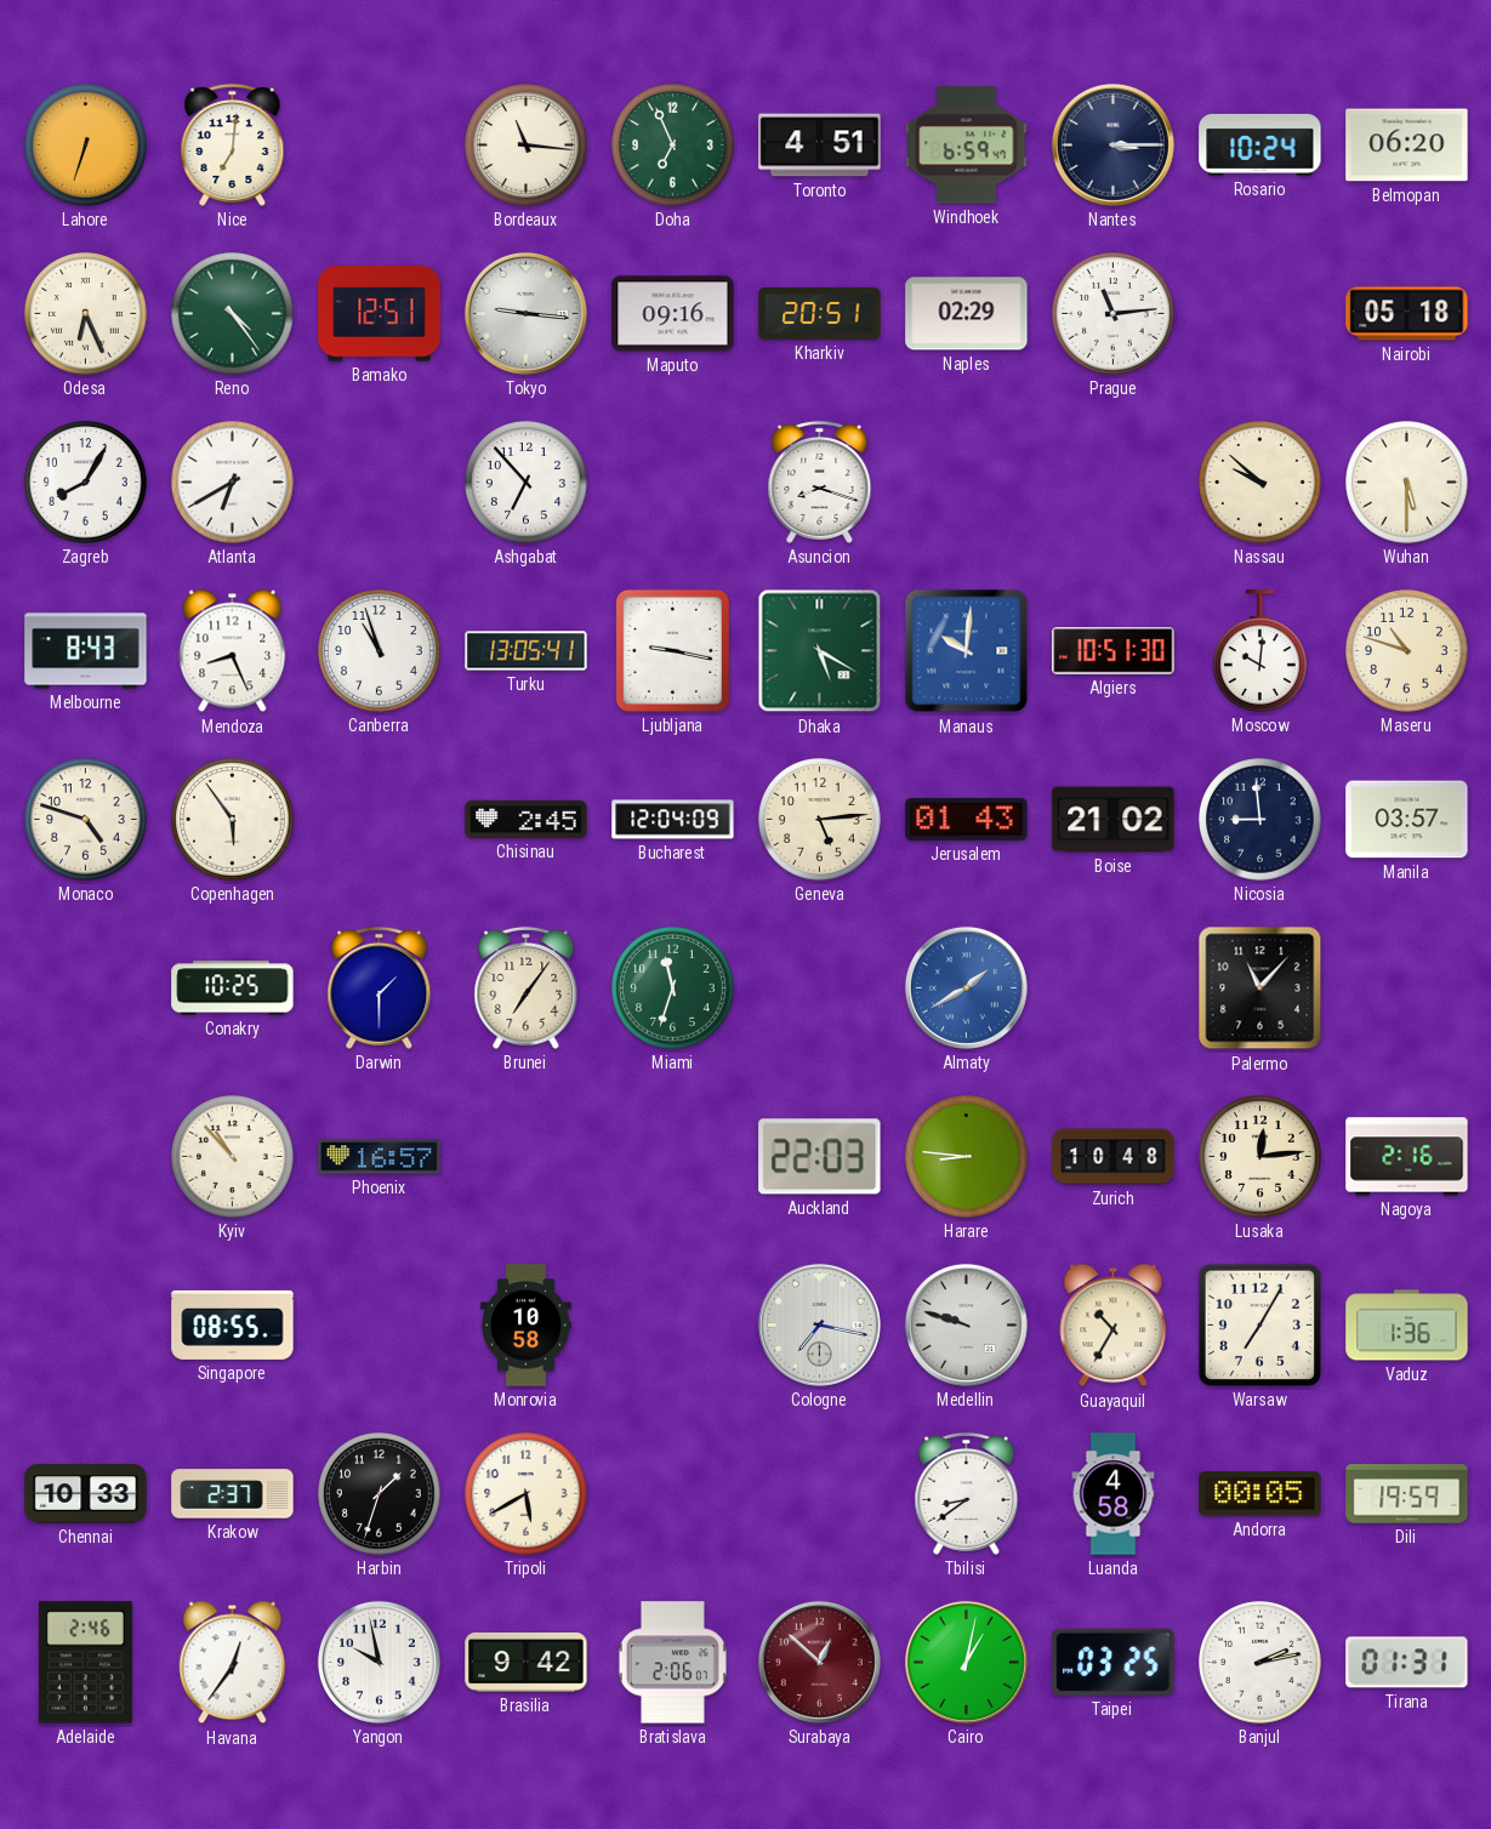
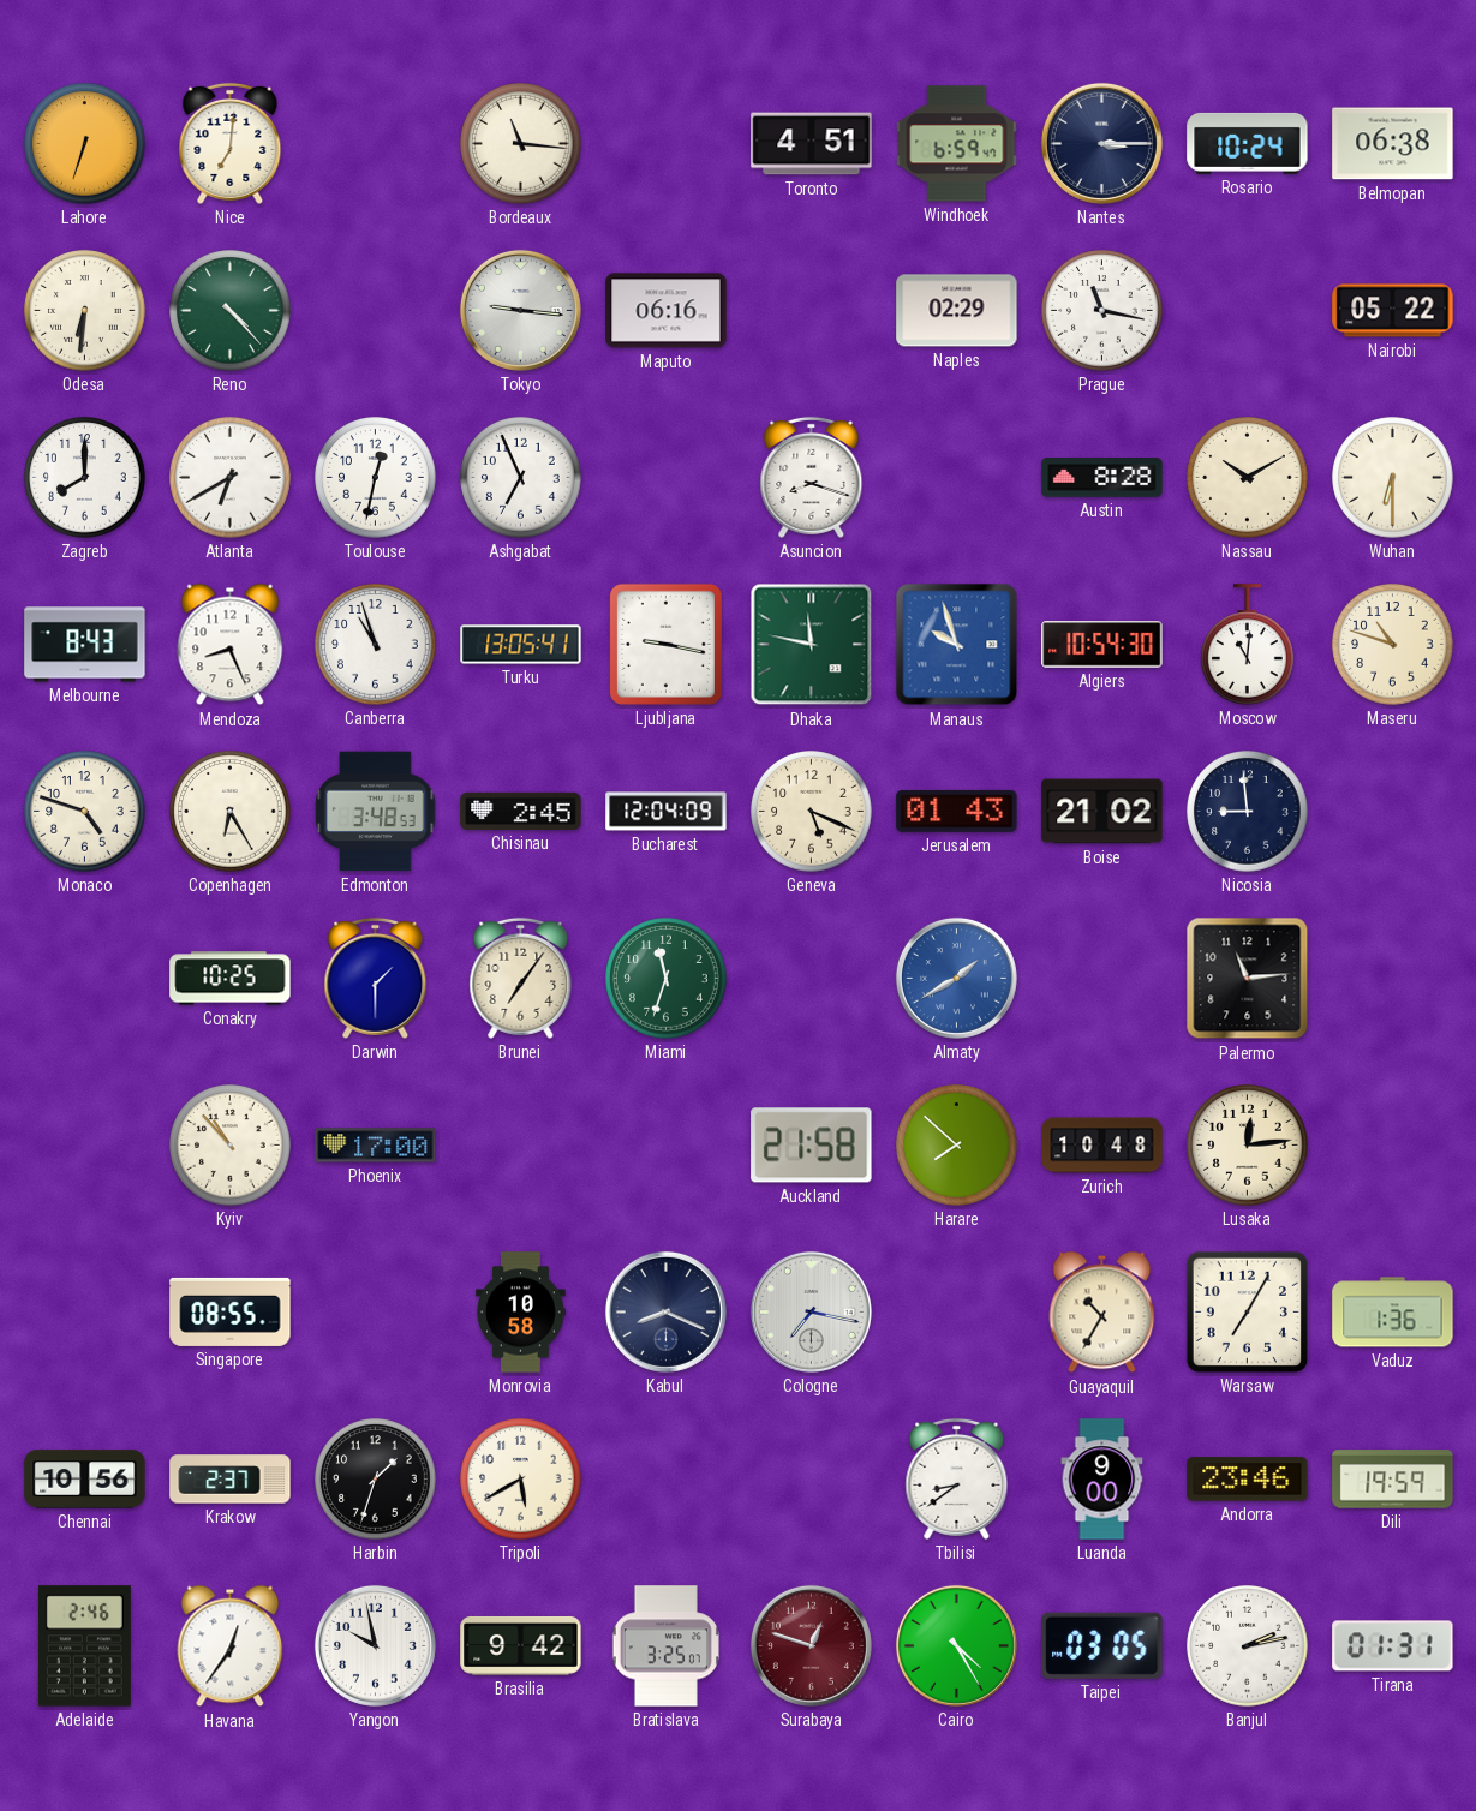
Doha: 6:56 -> none (673, 146)
Belmopan: 06:20 -> 06:38 (1393, 144)
Odesa: 6:26 -> 6:31 (85, 311)
Reno: 4:24 -> 4:23 (231, 311)
Bamako: 12:51 -> none (380, 314)
Maputo: 09:16 -> 06:16 (667, 311)
Kharkiv: 20:51 -> none (820, 313)
Prague: 11:14 -> 11:17 (1102, 311)
Nairobi: 05:18 -> 05:22 (1393, 311)
Zagreb: 8:05 -> 8:00 (85, 478)
Toulouse: none -> 12:32 (376, 478)
Ashgabat: 6:53 -> 6:56 (521, 478)
Austin: none -> 8:28 (1102, 478)
Nassau: 9:52 -> 10:10 (1248, 478)
Wuhan: 5:30 -> 6:30 (1393, 478)
Dhaka: 5:20 -> 11:47 (812, 645)
Manaus: 10:01 -> 9:57 (957, 645)
Algiers: 10:51 -> 10:54 (1102, 645)
Moscow: 10:01 -> 11:01 (1248, 645)
Copenhagen: 5:54 -> 6:25 (231, 812)
Edmonton: none -> 3:48 (376, 812)
Geneva: 5:14 -> 5:19 (812, 812)
Manila: 03:57 -> none (1407, 820)
Palermo: 11:07 -> 11:14 (1248, 979)
Phoenix: 16:57 -> 17:00 (376, 1146)
Auckland: 22:03 -> 21:58 (812, 1146)
Harare: 8:46 -> 7:52 (957, 1146)
Nagoya: 2:16 -> none (1407, 1157)
Kabul: none -> 8:19 (665, 1311)
Medellin: 9:48 -> none (966, 1324)
Chennai: 10:33 -> 10:56 (85, 1480)
Luanda: 4:58 -> 9:00 (1102, 1480)
Andorra: 00:05 -> 23:46 (1248, 1480)
Bratislava: 2:06 -> 3:25 (665, 1646)
Surabaya: 12:52 -> 12:48 (811, 1645)
Cairo: 1:02 -> 4:25 (956, 1645)
Taipei: 03:25 -> 03:05 (1102, 1645)
